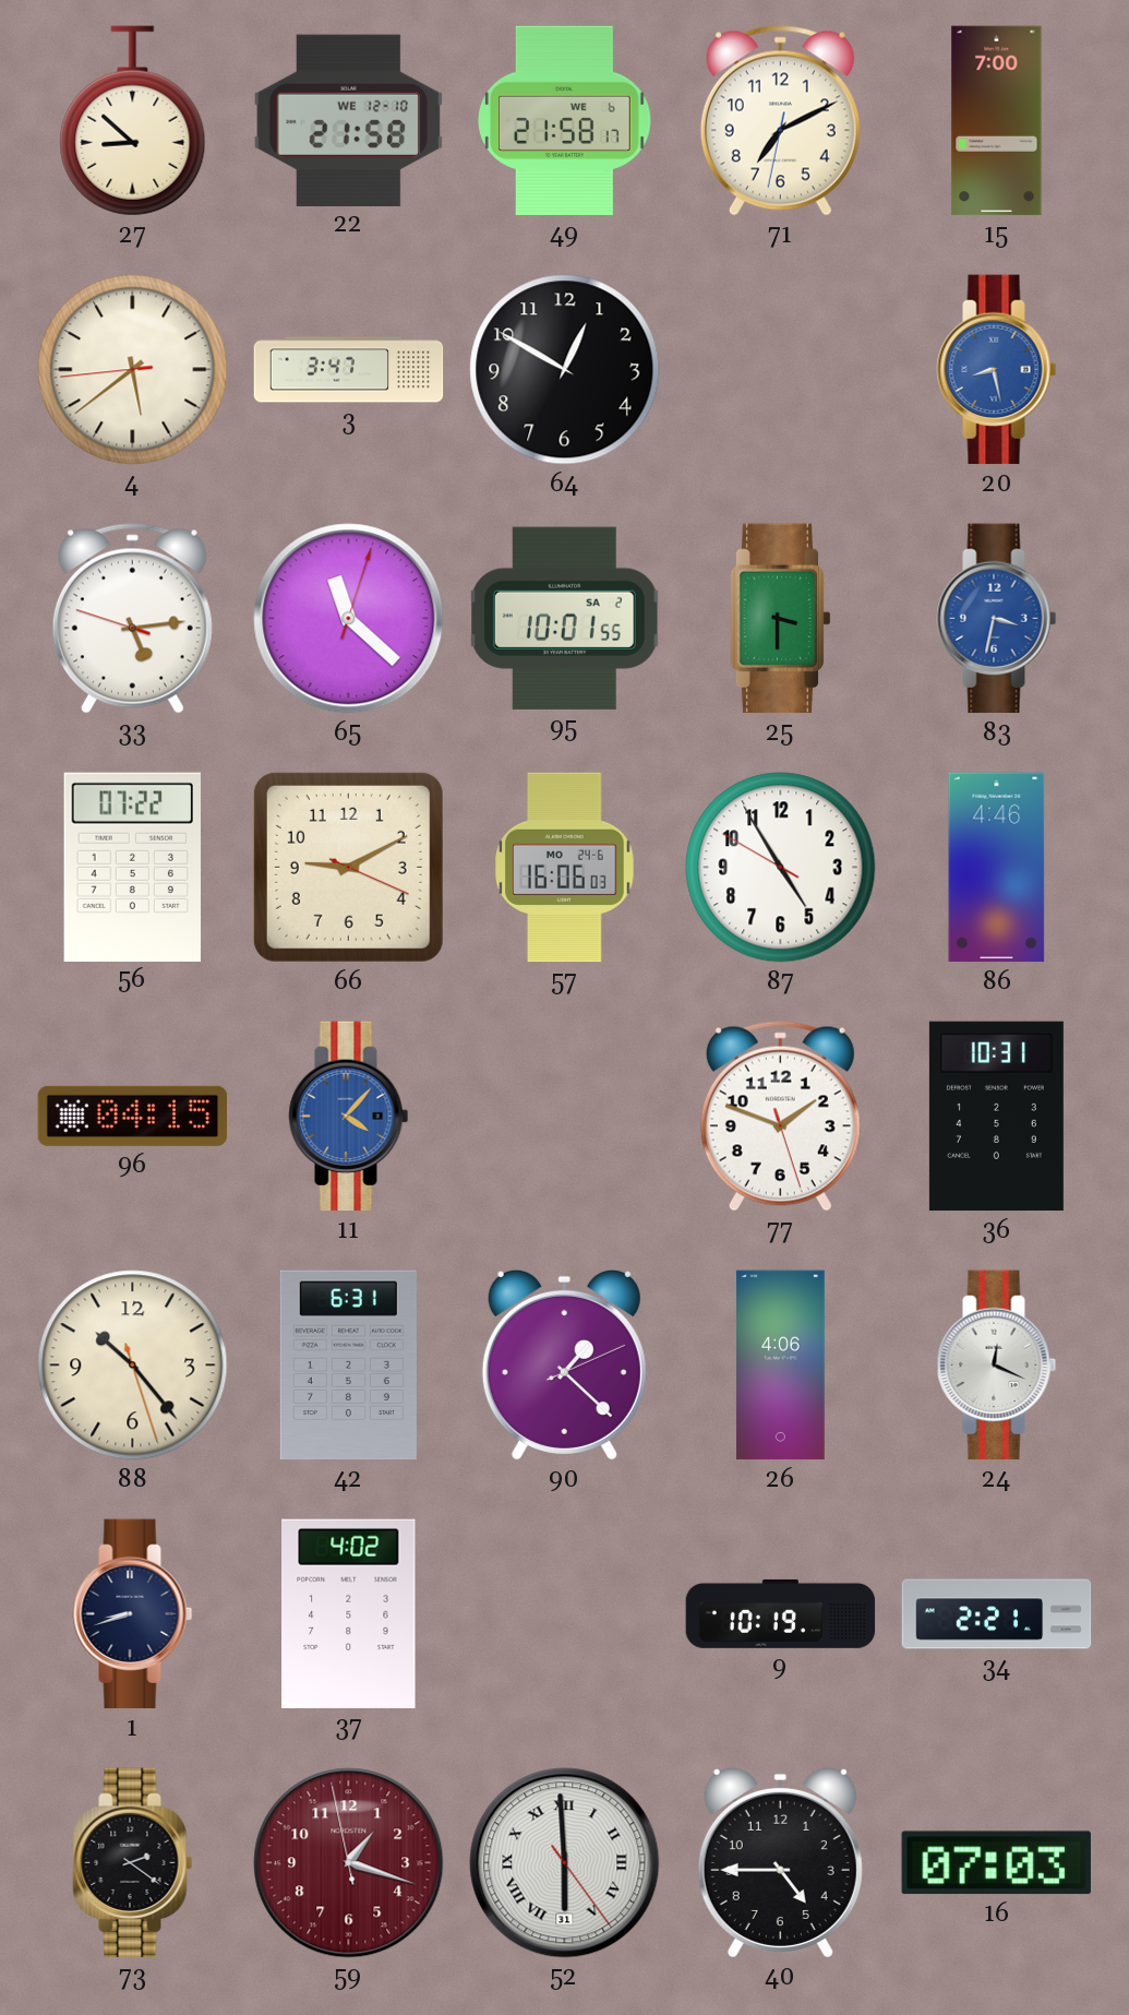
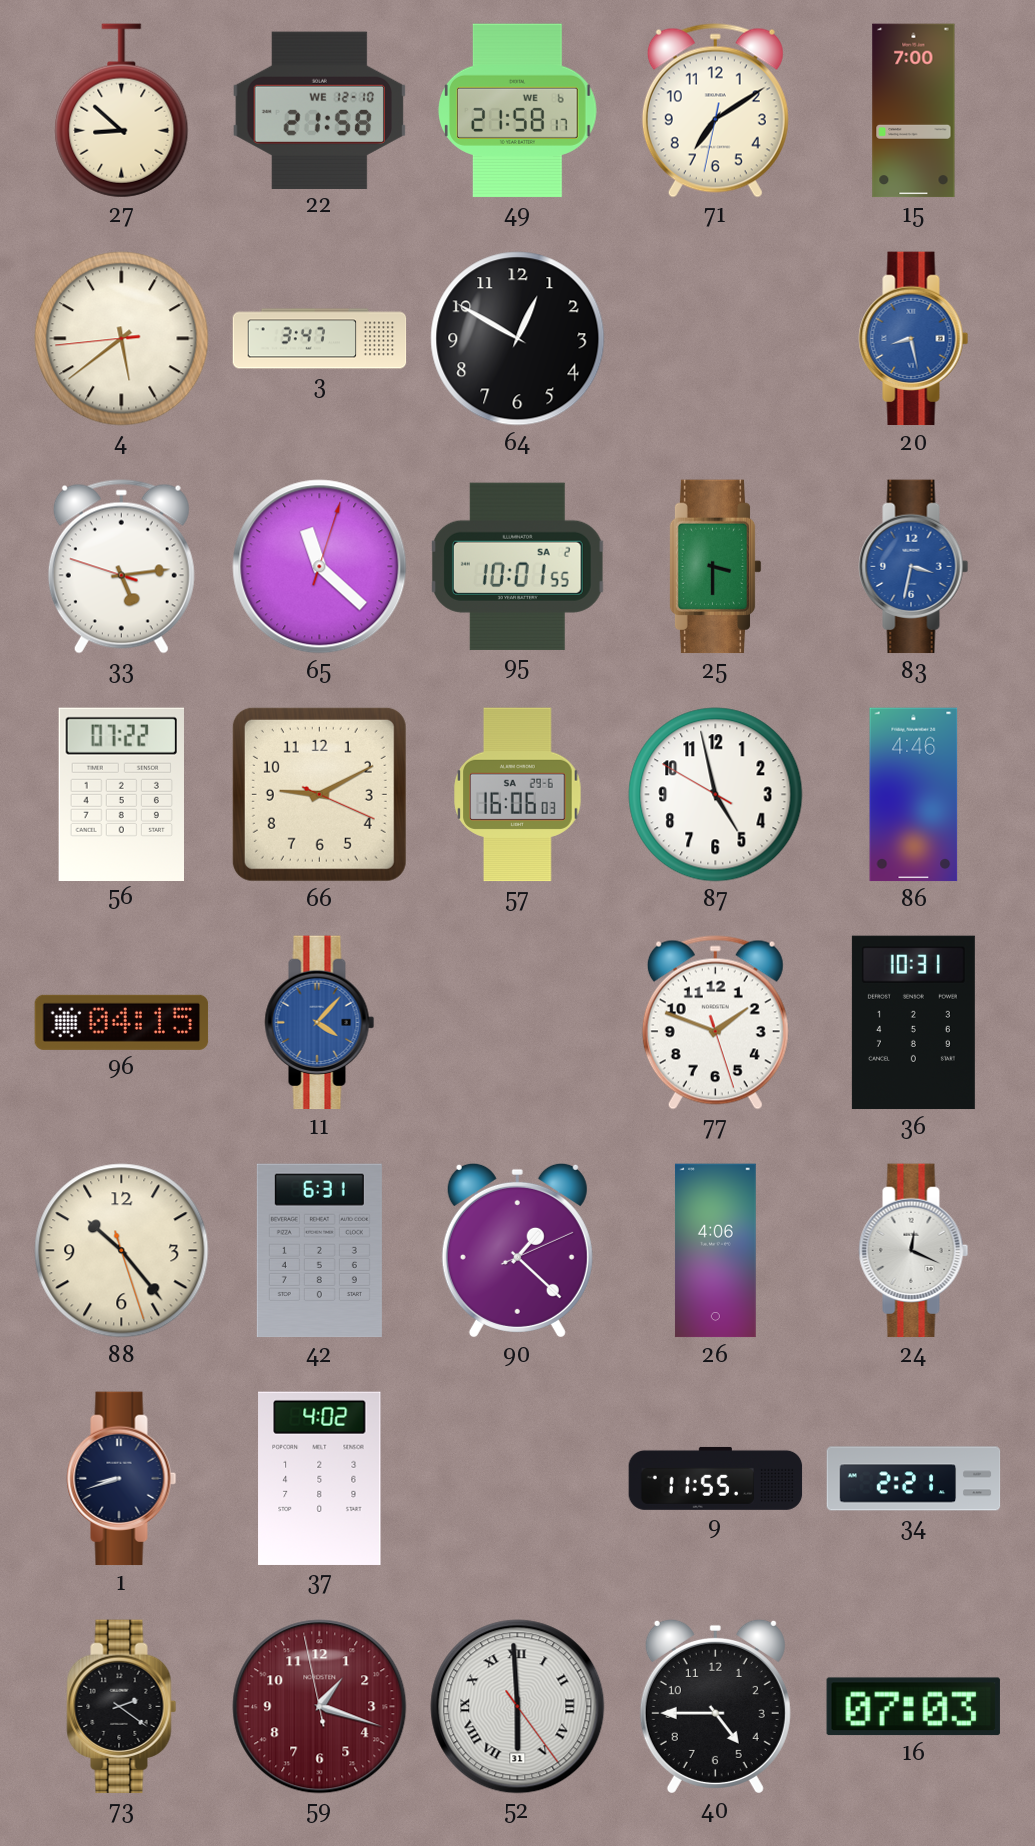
71: 7:10 -> 7:09 (715, 111)
57 date: MO 24-6 -> SA 29-6 (518, 795)
87: 4:54 -> 4:57 (716, 795)
9: 10:19 -> 11:55 (716, 1478)
